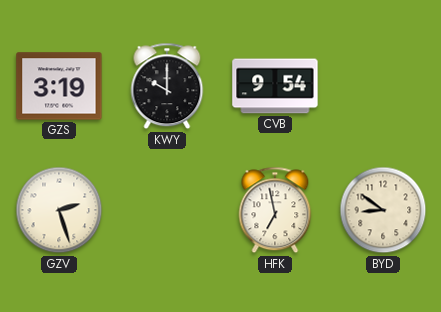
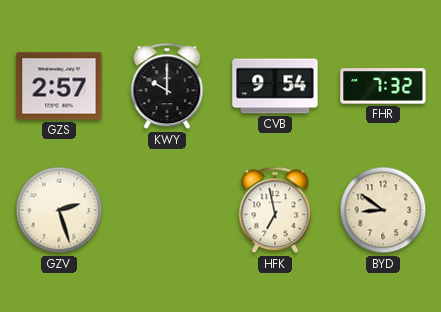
GZS: 3:19 -> 2:57 (59, 86)
FHR: none -> 7:32 (383, 86)
